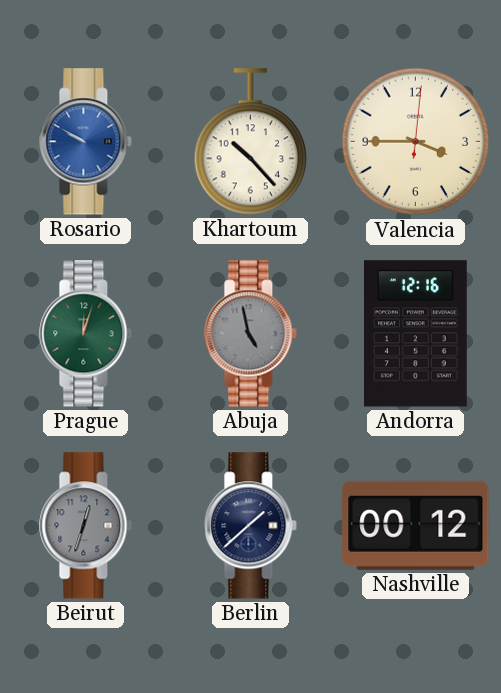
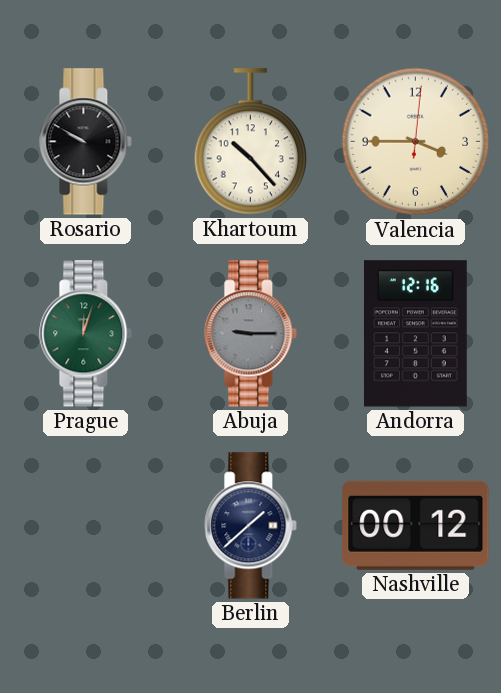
Rosario dial: blue -> black (86, 142)
Abuja: 4:58 -> 9:15 (251, 334)
Beirut: 12:33 -> none (86, 526)
